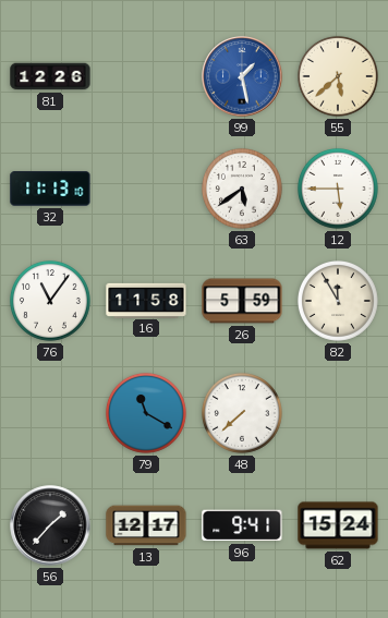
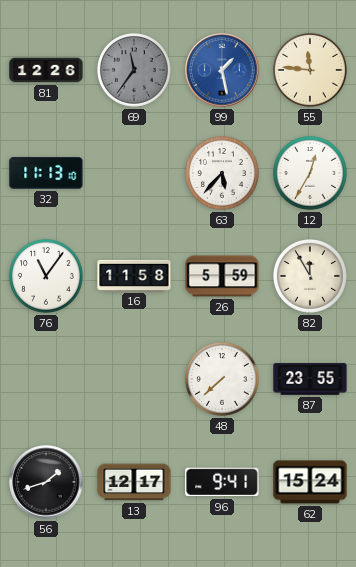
69: none -> 11:36 (134, 70)
55: 5:38 -> 11:46 (310, 70)
63: 5:39 -> 5:37 (222, 173)
12: 5:45 -> 12:35 (310, 173)
79: 11:20 -> none (146, 413)
87: none -> 23:55 (310, 379)
56: 1:37 -> 1:42 (46, 482)
